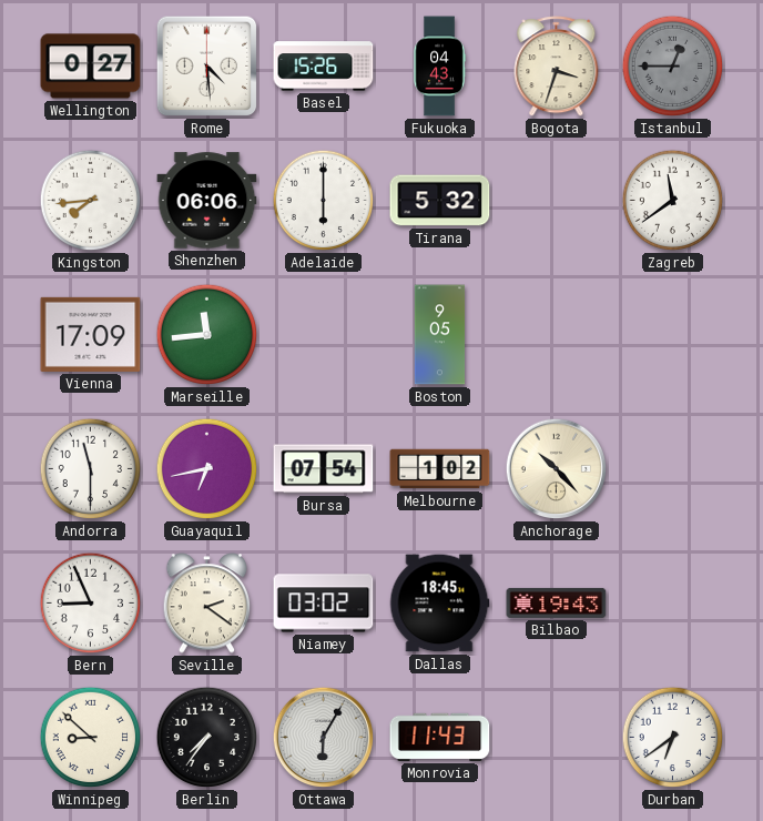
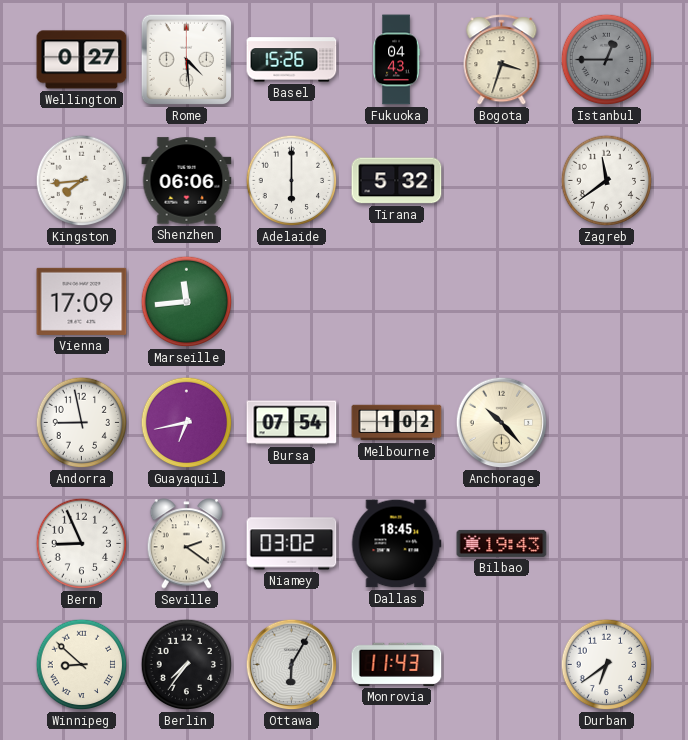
Boston: 9:05 -> none (440, 335)
Andorra: 11:30 -> 8:58 (82, 423)
